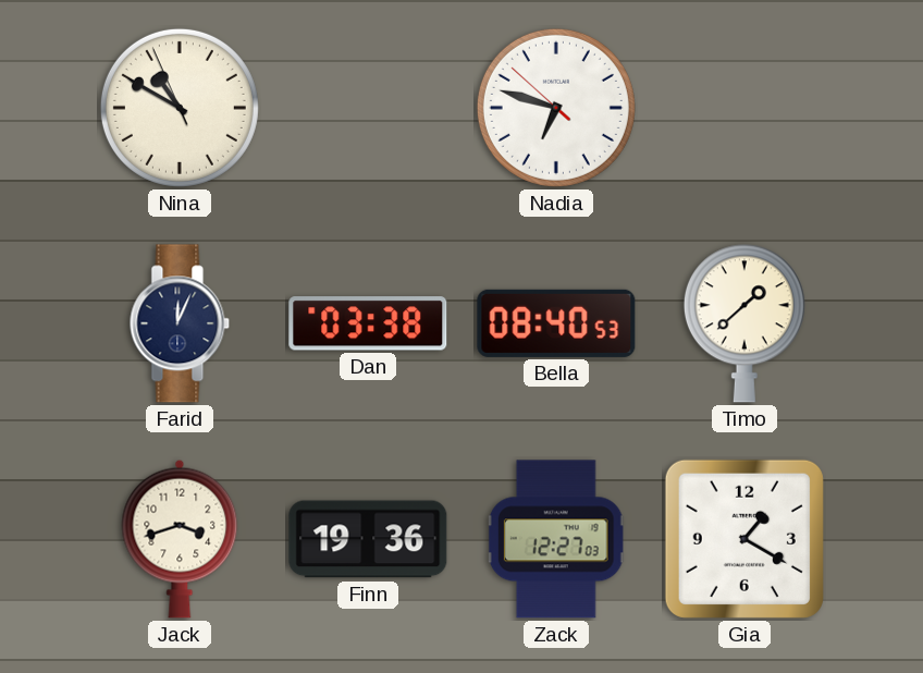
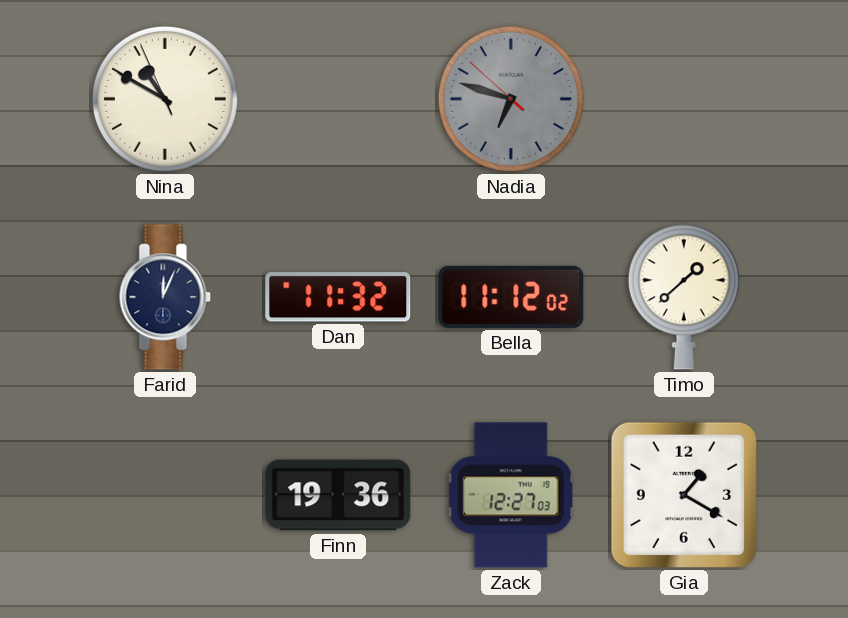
Nadia dial: white -> grey (511, 99)
Dan: 03:38 -> 11:32 (338, 297)
Bella: 08:40 -> 11:12 (511, 297)
Jack: 3:42 -> none (180, 539)
